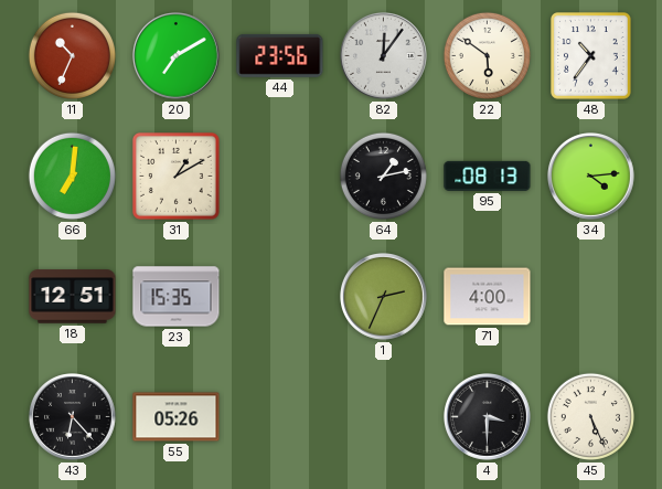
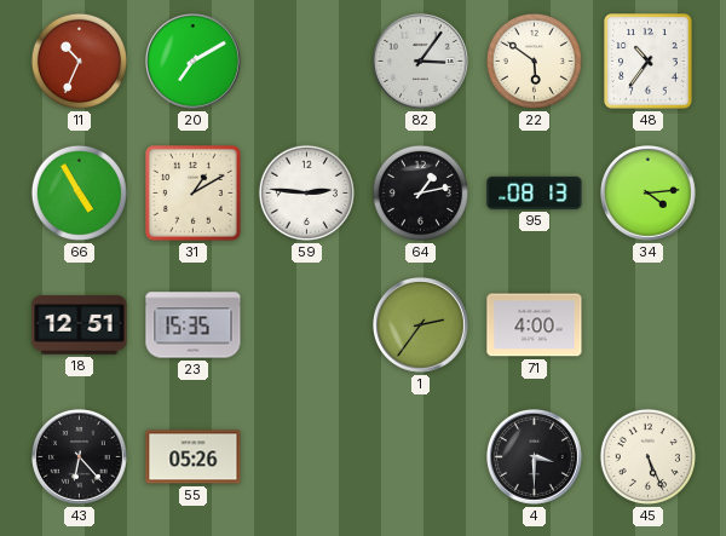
44: 23:56 -> none (280, 55)
82: 12:06 -> 3:06 (421, 62)
66: 7:01 -> 4:55 (79, 192)
59: none -> 2:46 (306, 192)
1: 2:34 -> 2:36 (421, 325)
